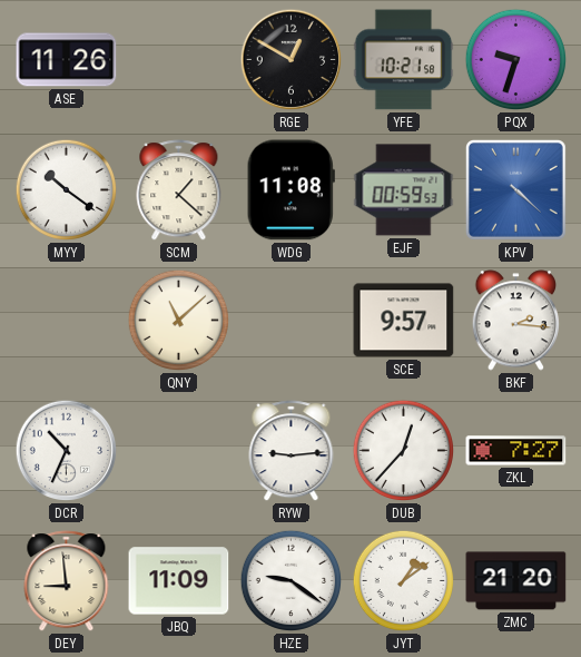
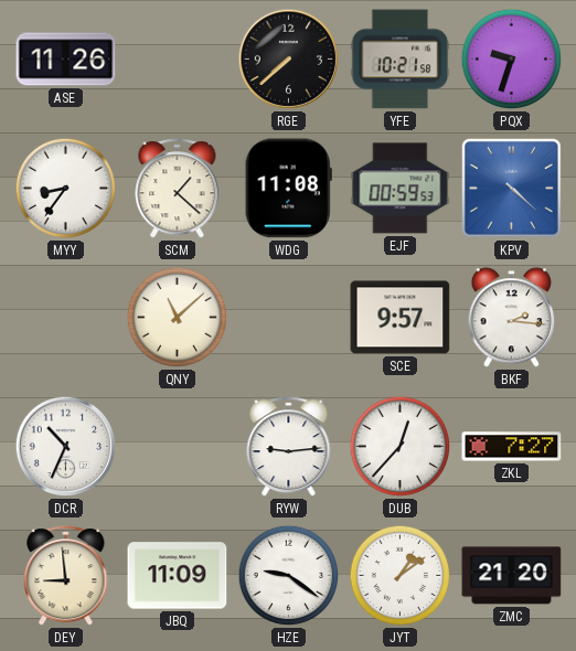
RGE: 12:50 -> 7:38 (289, 60)
MYY: 10:21 -> 8:36 (66, 189)
